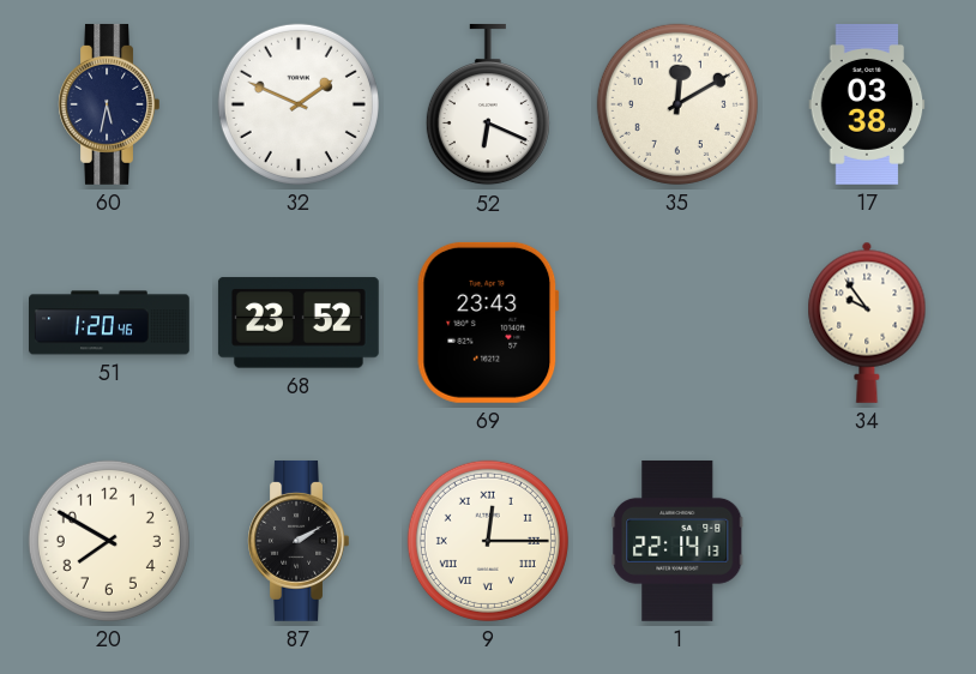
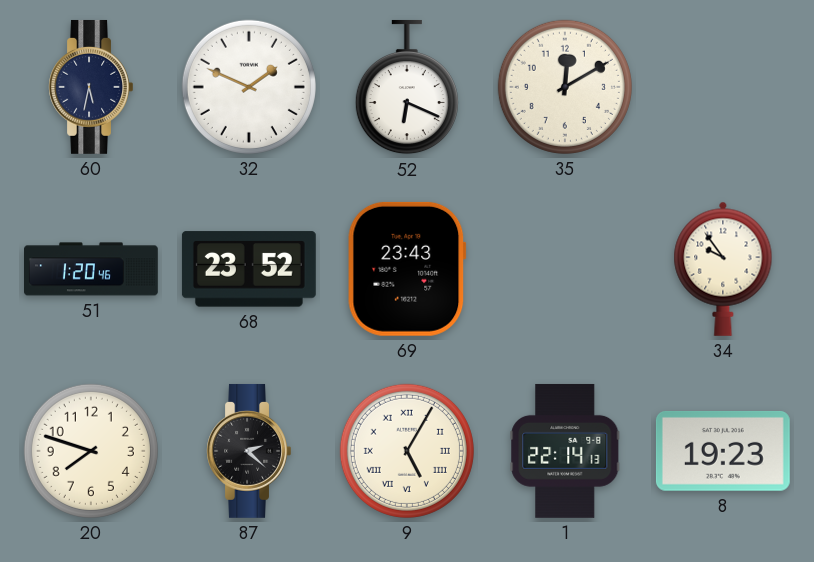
17: 03:38 -> none (867, 104)
20: 7:50 -> 7:48 (91, 451)
87: 2:10 -> 2:22 (249, 451)
9: 12:15 -> 5:05 (407, 451)
8: none -> 19:23 (723, 451)
